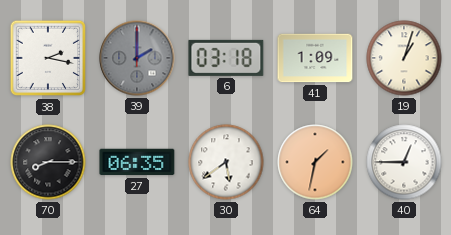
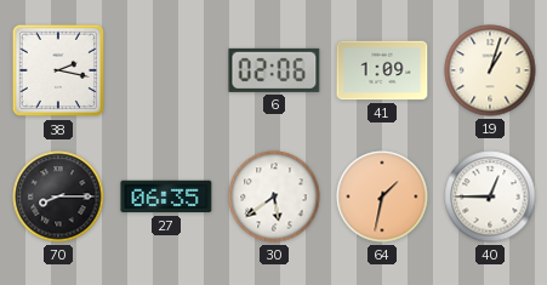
39: 2:00 -> none (137, 58)
6: 03:18 -> 02:06 (274, 70)
